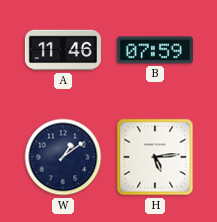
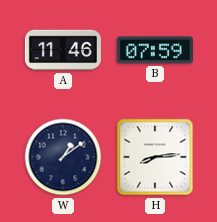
H: 5:14 -> 8:14 (155, 157)
